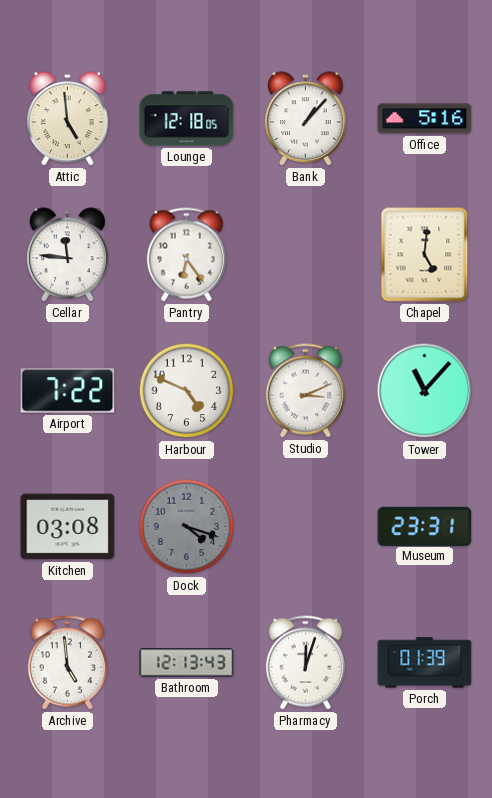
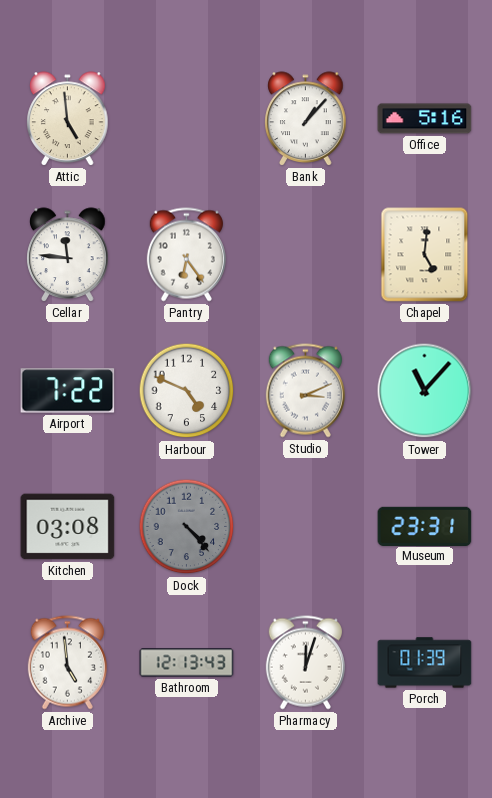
Lounge: 12:18 -> none (187, 119)
Dock: 4:18 -> 4:23 (187, 527)
